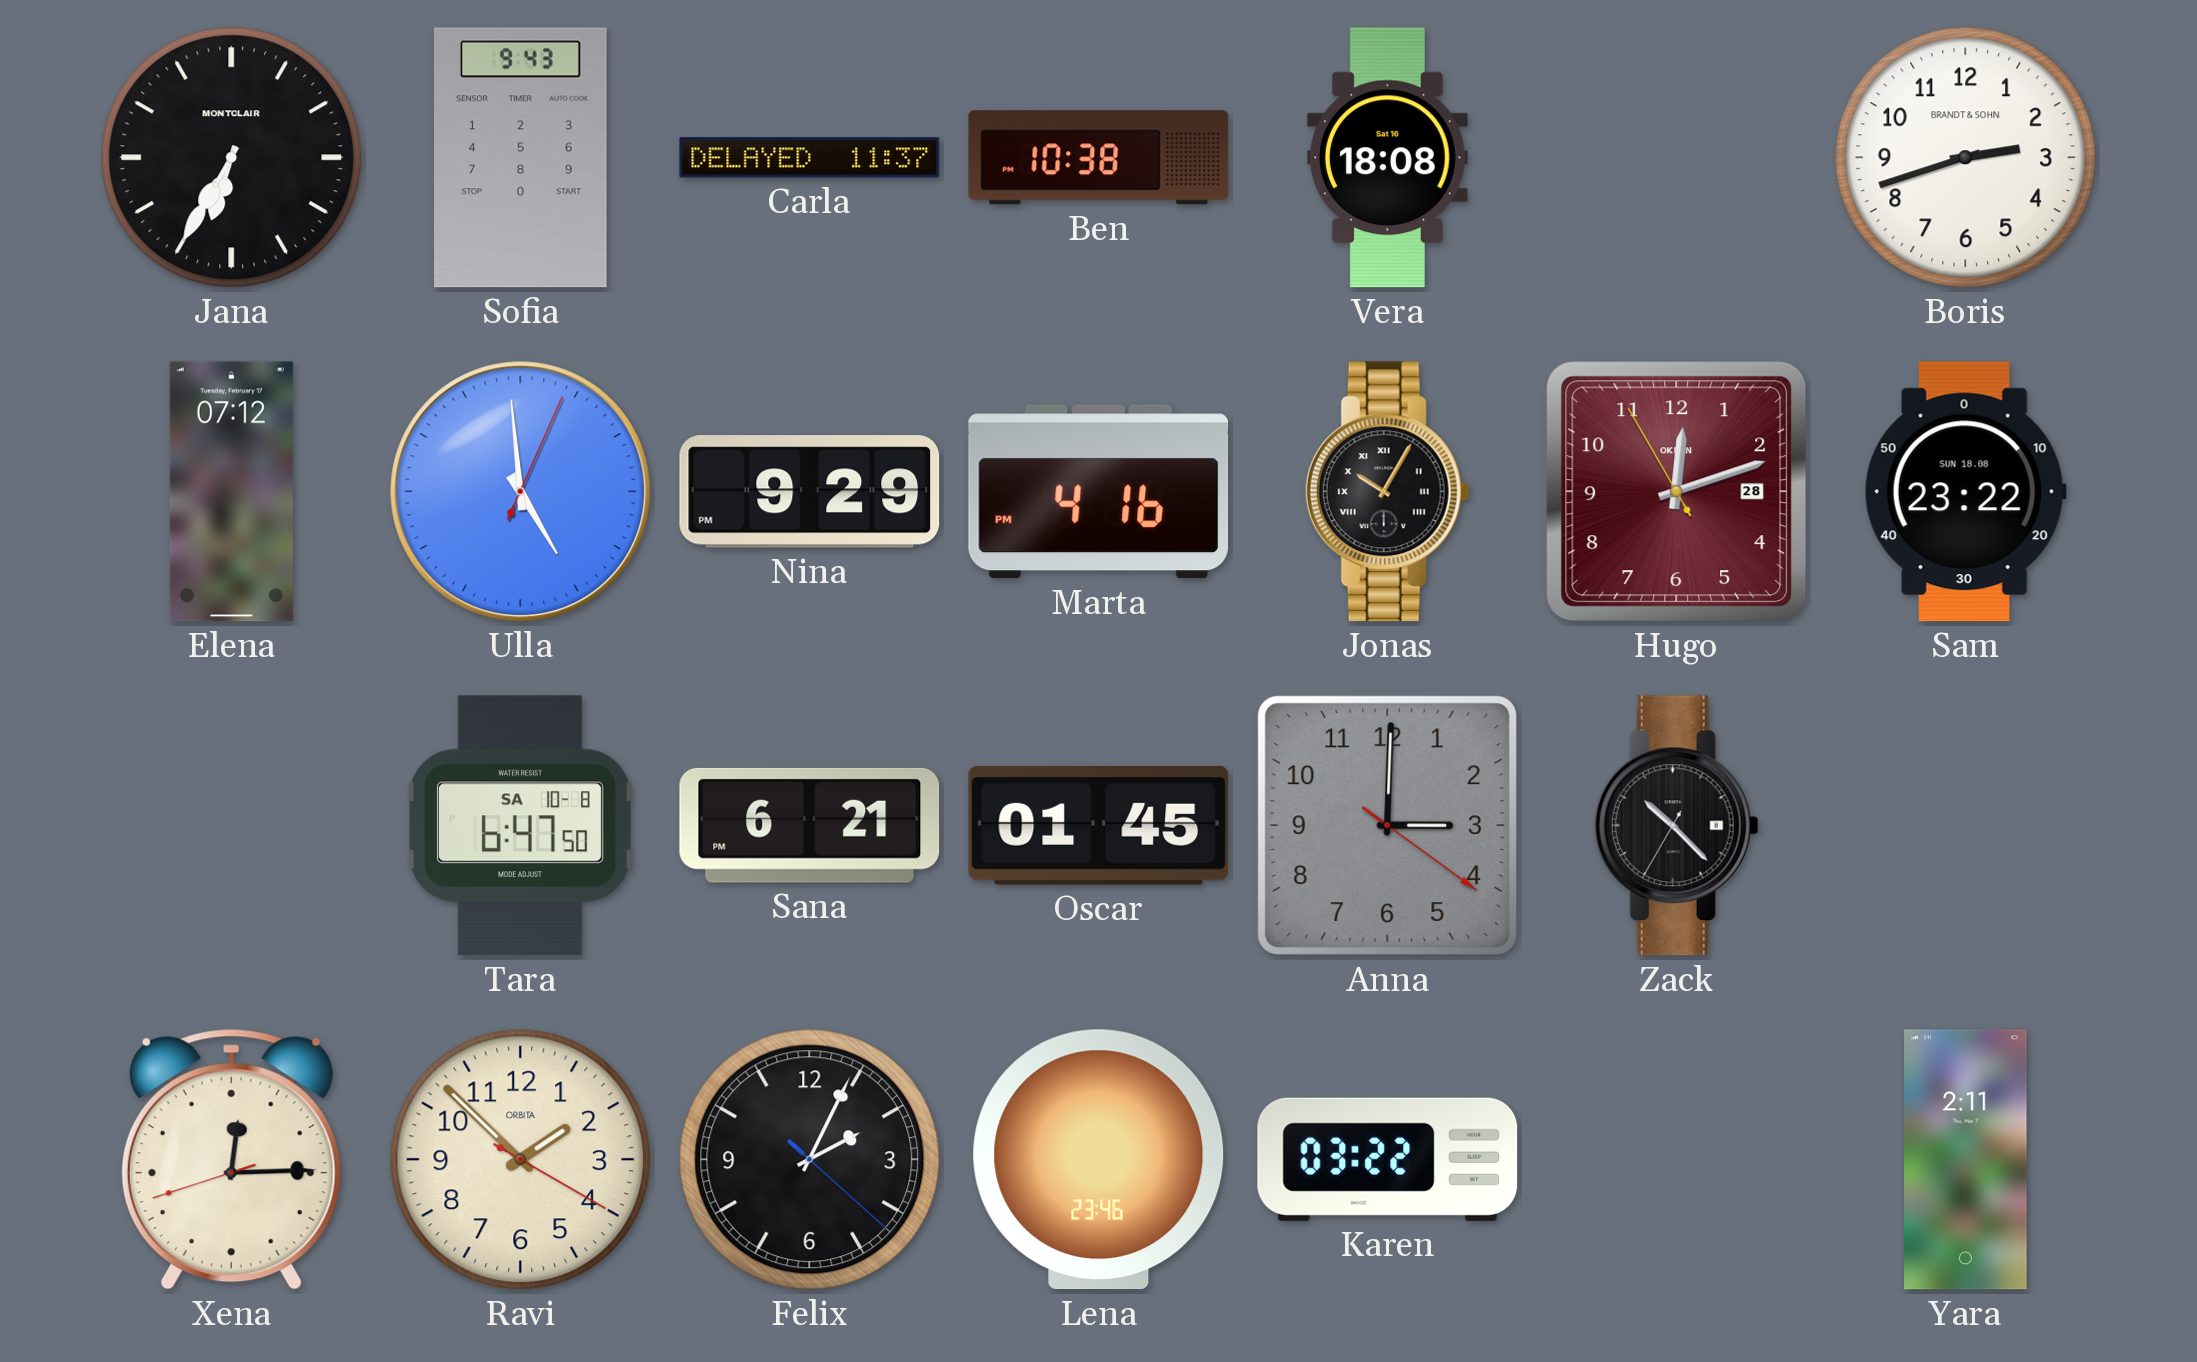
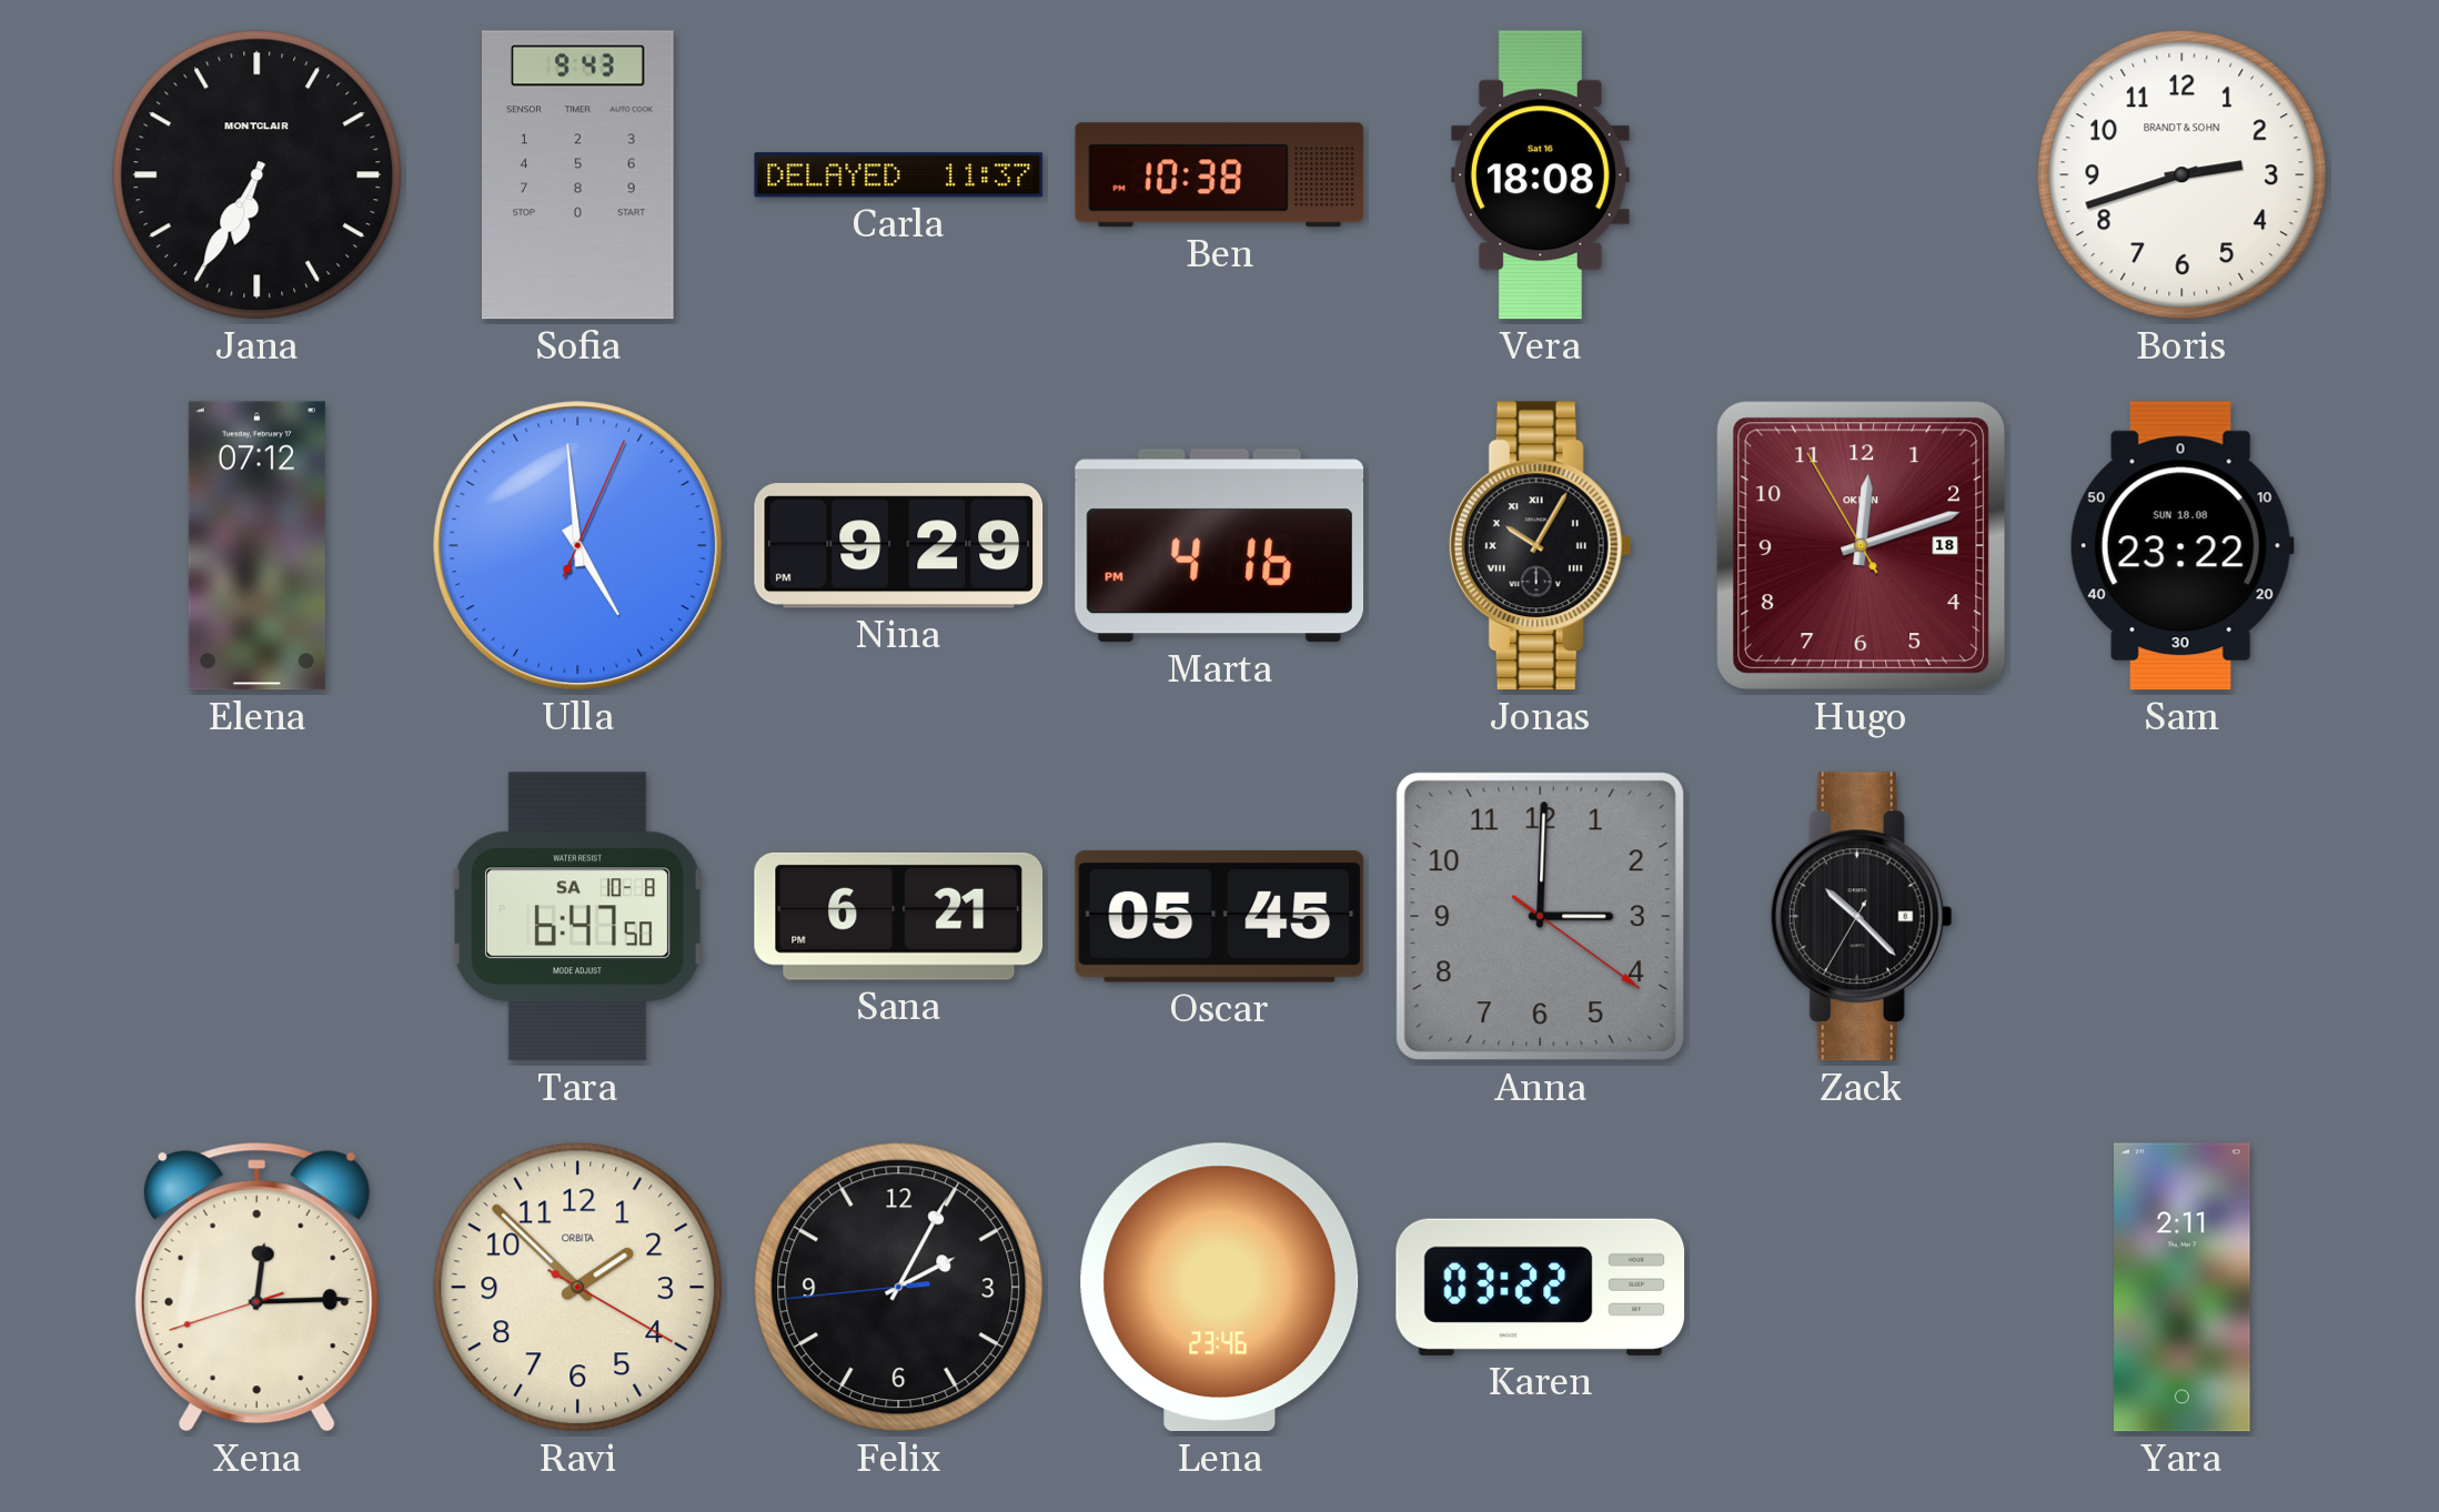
Hugo date: 28 -> 18 (1862, 546)
Oscar: 01:45 -> 05:45 (1220, 916)
Felix: 2:04:22 -> 2:04:44 (899, 1288)
